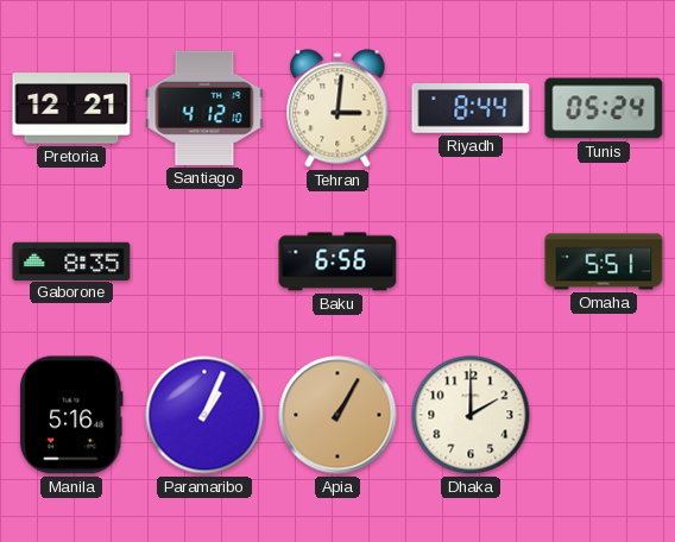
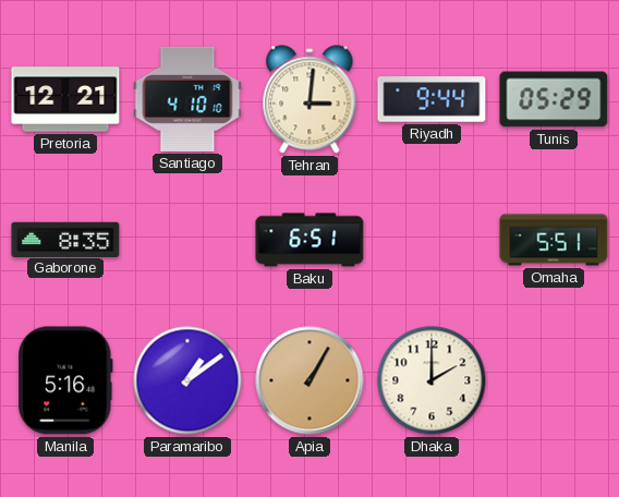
Santiago: 4:12 -> 4:10 (187, 99)
Riyadh: 8:44 -> 9:44 (432, 99)
Tunis: 05:24 -> 05:29 (554, 99)
Baku: 6:56 -> 6:51 (309, 240)
Paramaribo: 1:04 -> 1:09 (187, 380)
